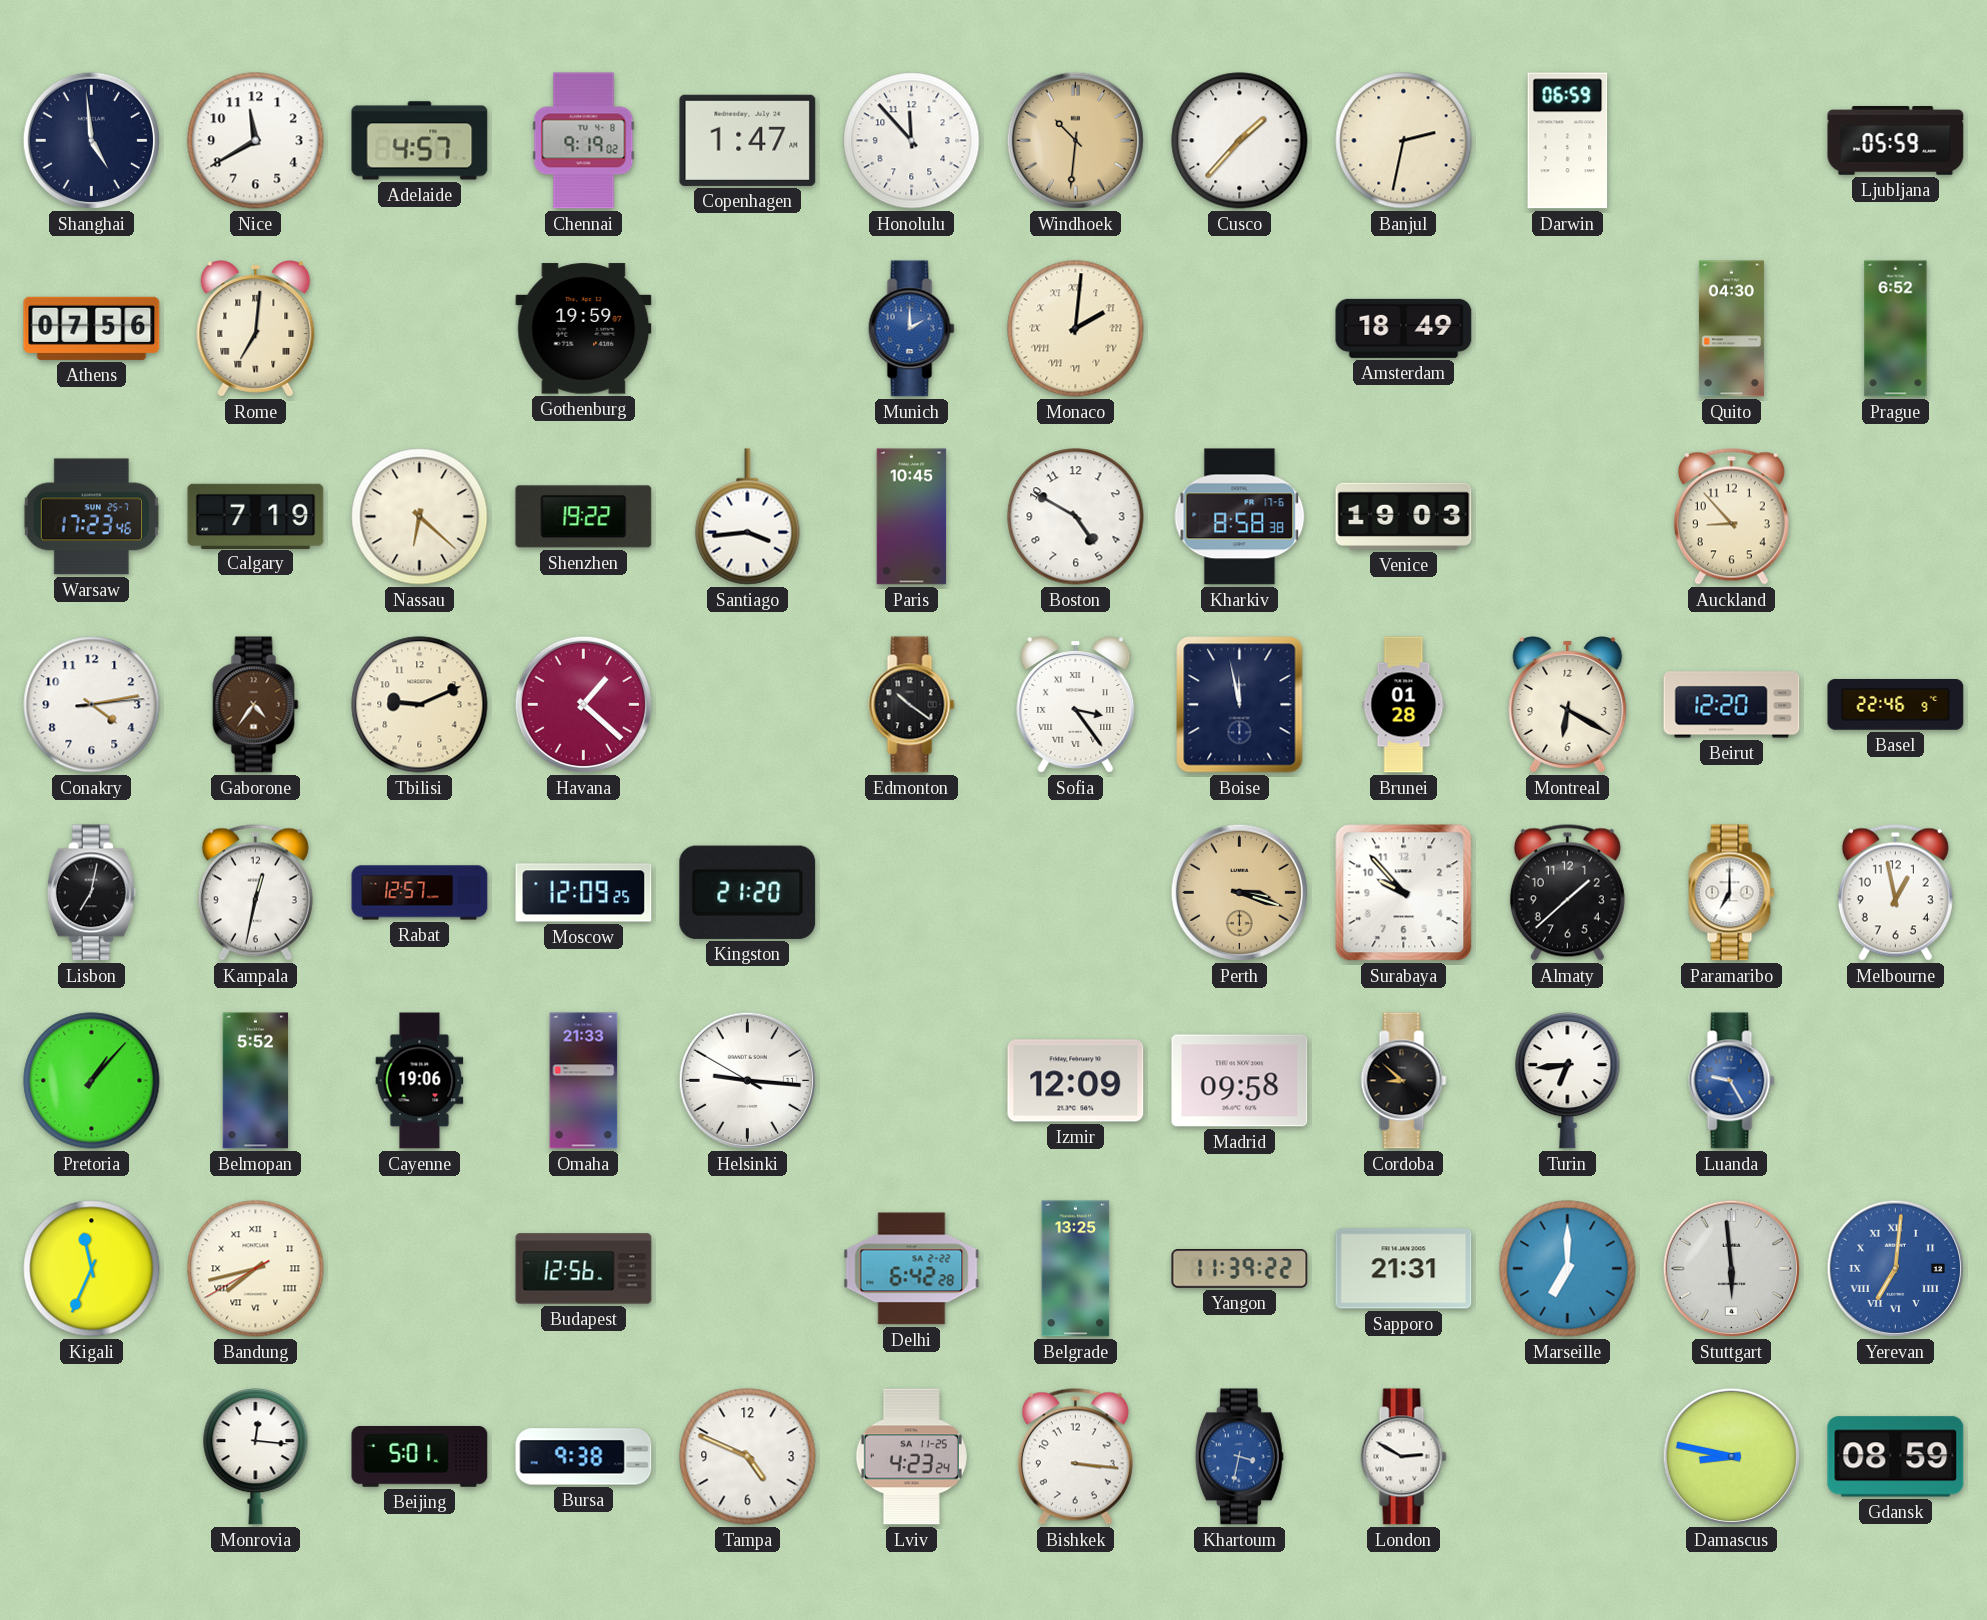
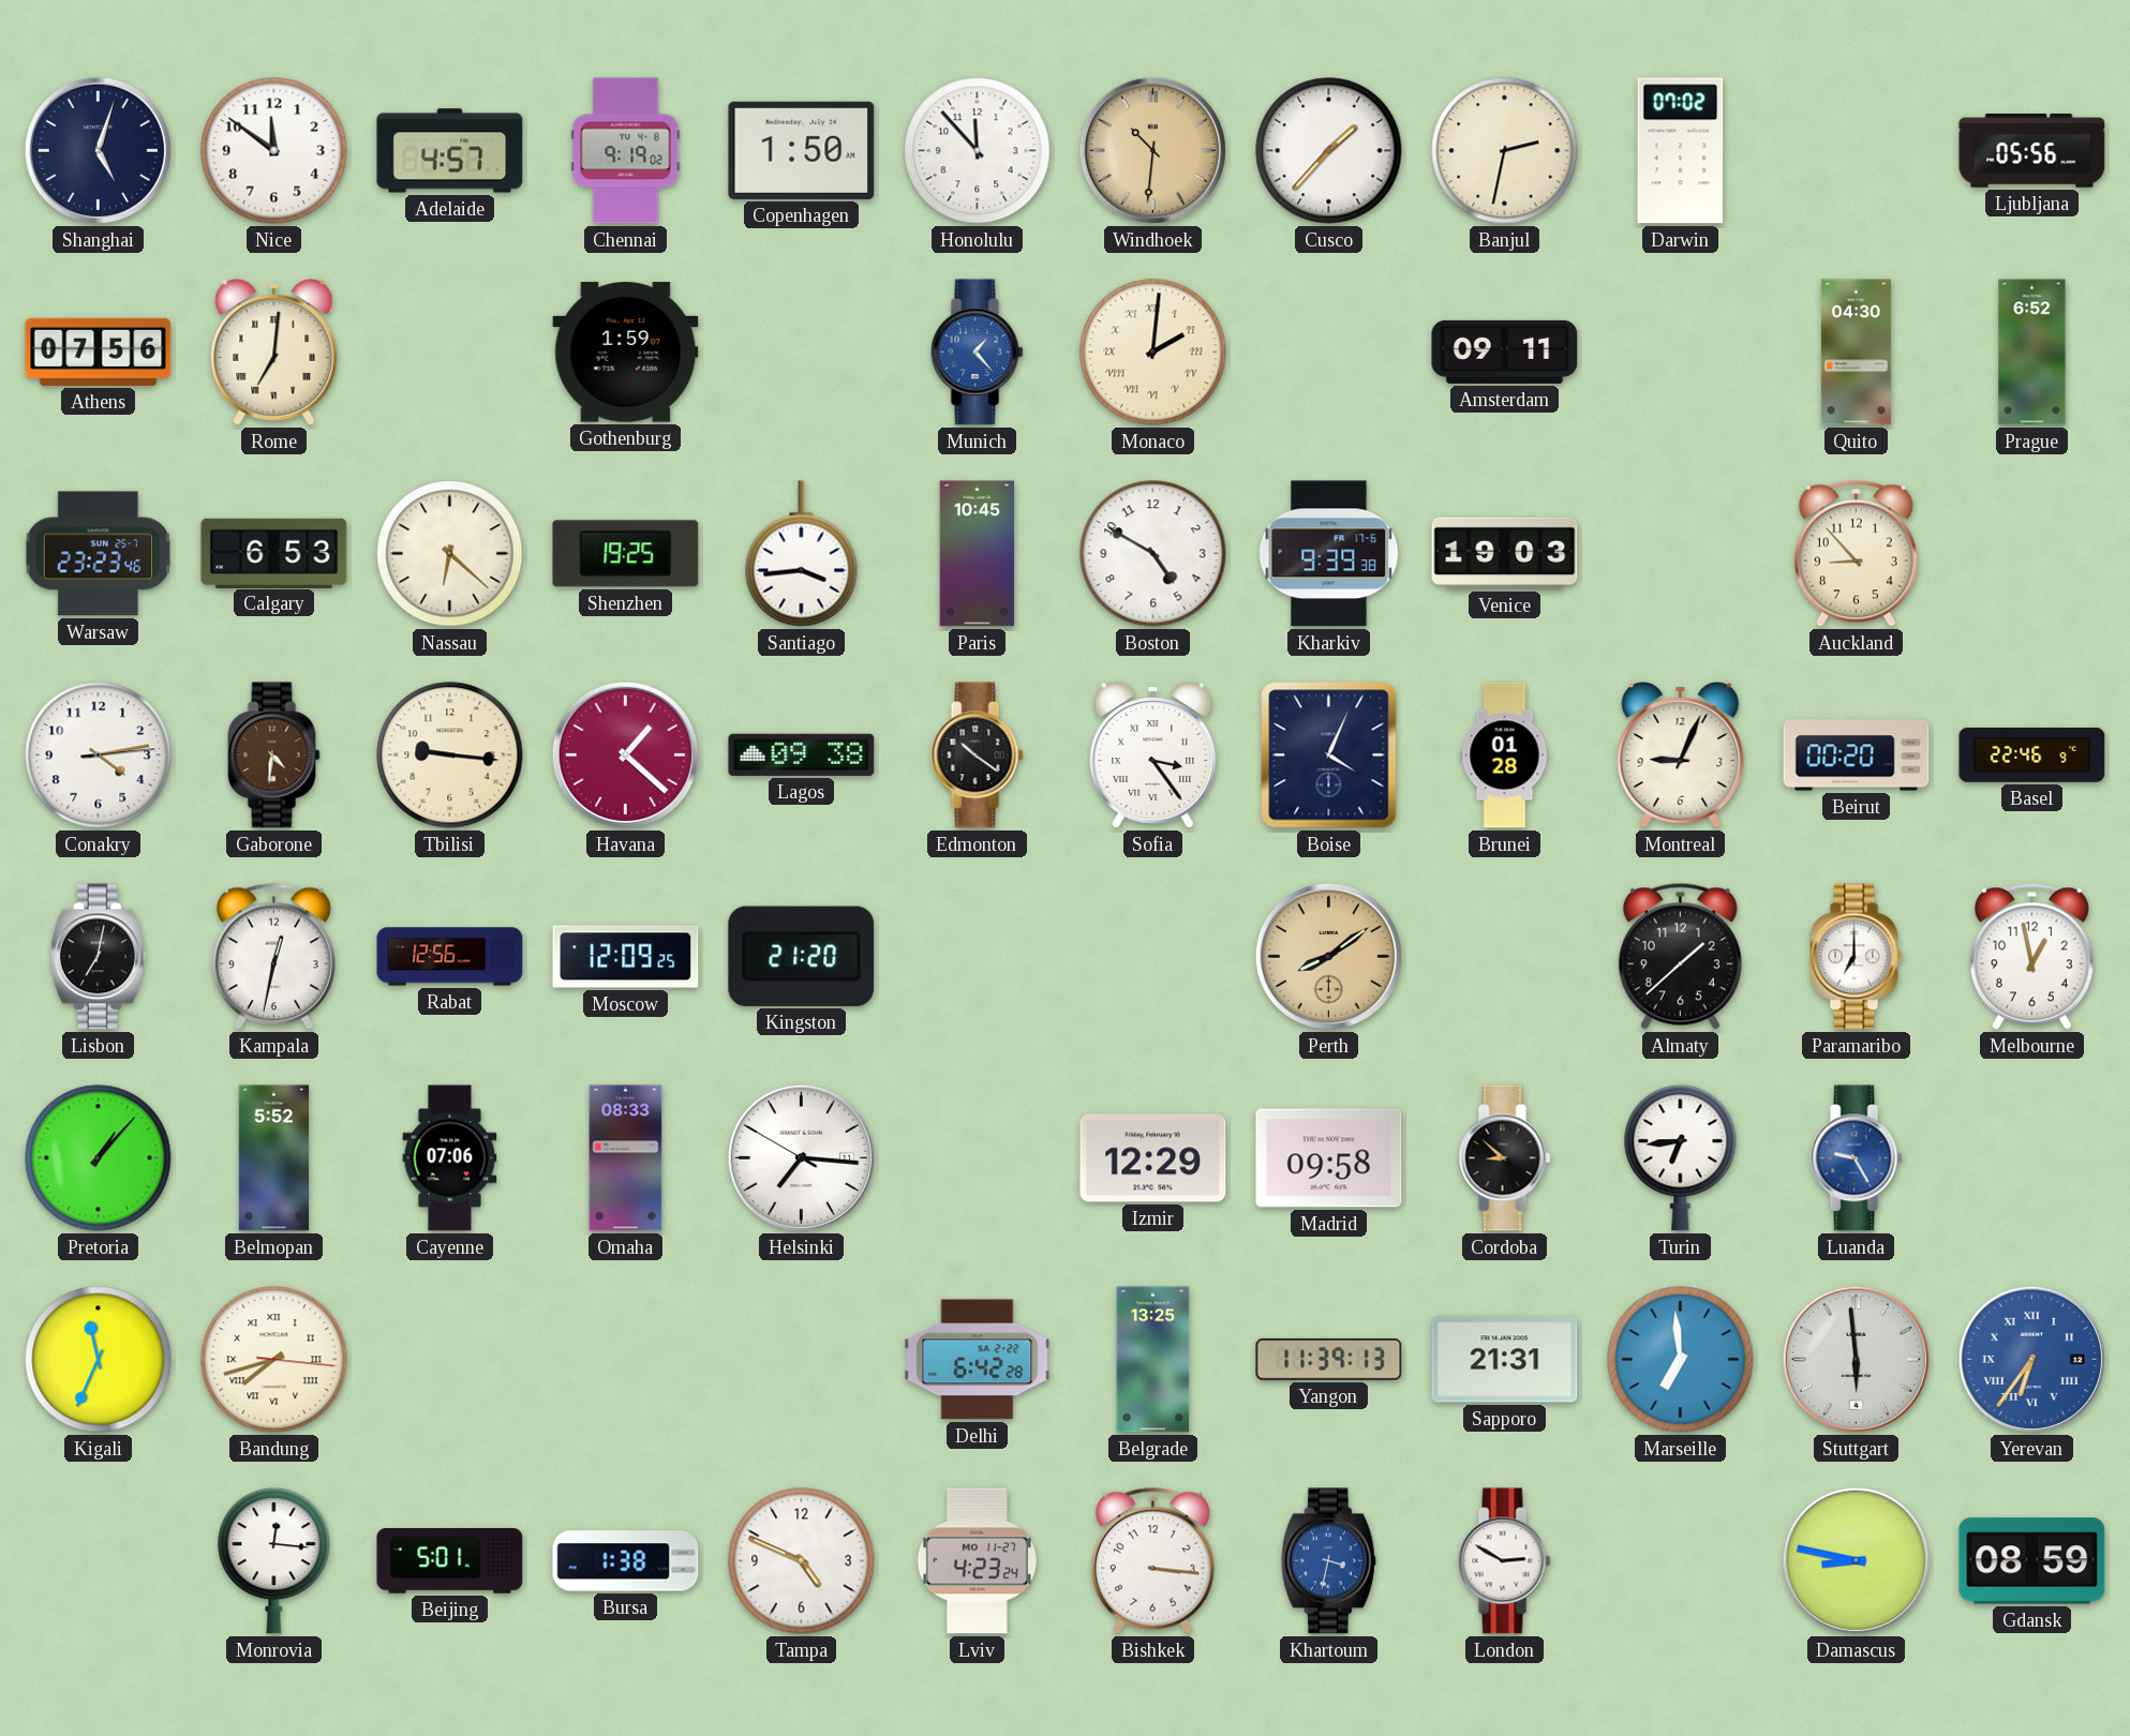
Shanghai: 4:59 -> 5:03 (98, 150)
Nice: 11:40 -> 11:51 (274, 151)
Copenhagen: 1:47 -> 1:50 (802, 150)
Darwin: 06:59 -> 07:02 (1681, 151)
Ljubljana: 05:59 -> 05:56 (2032, 151)
Gothenburg: 19:59 -> 1:59 (626, 353)
Munich: 2:00 -> 1:23 (978, 353)
Amsterdam: 18:49 -> 09:11 (1505, 351)
Warsaw: 17:23 -> 23:23 (98, 554)
Calgary: 7:19 -> 6:53 (274, 553)
Shenzhen: 19:22 -> 19:25 (626, 554)
Kharkiv: 8:58 -> 9:39 (1329, 554)
Gaborone: 4:36 -> 4:31 (274, 755)
Tbilisi: 9:11 -> 9:16 (450, 755)
Lagos: none -> 09:38 (802, 754)
Boise: 11:58 -> 4:04 (1329, 755)
Montreal: 6:20 -> 9:04 (1681, 755)
Beirut: 12:20 -> 00:20 (1857, 755)
Rabat: 12:57 -> 12:56 (450, 957)
Perth: 3:18 -> 8:09 (1328, 956)
Surabaya: 9:53 -> none (1404, 893)
Cayenne: 19:06 -> 07:06 (450, 1158)
Omaha: 21:33 -> 08:33 (626, 1158)
Helsinki: 9:15 -> 7:15 (801, 1157)
Izmir: 12:09 -> 12:29 (1153, 1158)
Bandung: 7:42:40 -> 7:42:16 (274, 1360)
Budapest: 12:56 -> none (584, 1269)
Yangon: 11:39:22 -> 11:39:13 (1329, 1360)
Marseille: 7:00 -> 6:59 (1681, 1360)
Yerevan: 7:01 -> 6:36 (2031, 1359)
Bursa: 9:38 -> 1:38 (626, 1561)
Lviv date: SA 11-25 -> MO 11-27 (977, 1561)
